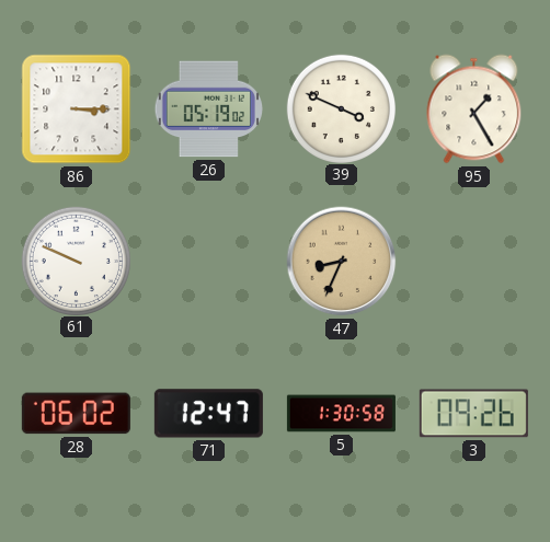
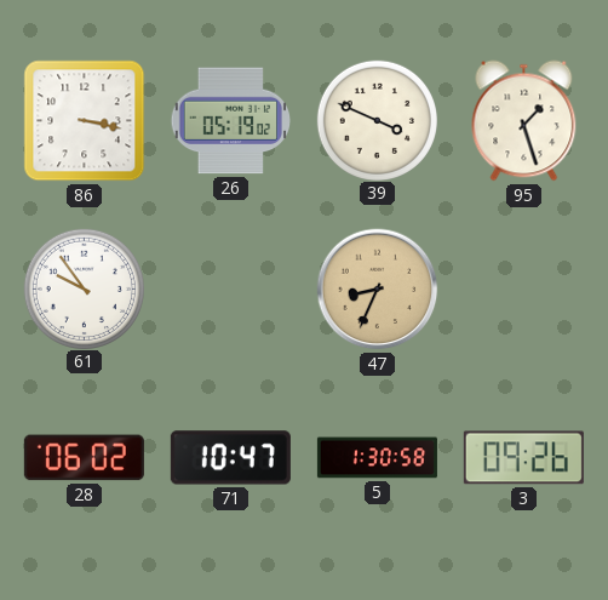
86: 3:15 -> 3:17 (85, 121)
95: 1:25 -> 1:27 (524, 121)
61: 9:49 -> 9:54 (84, 288)
71: 12:47 -> 10:47 (230, 458)
